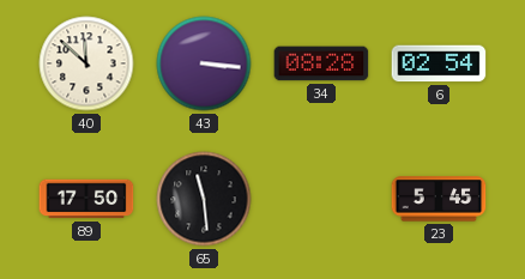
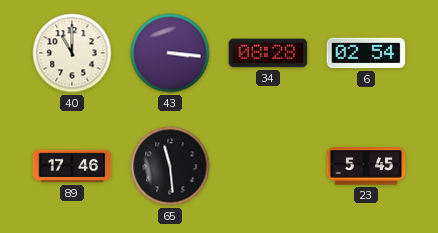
40: 11:52 -> 11:00 (72, 53)
89: 17:50 -> 17:46 (72, 166)
